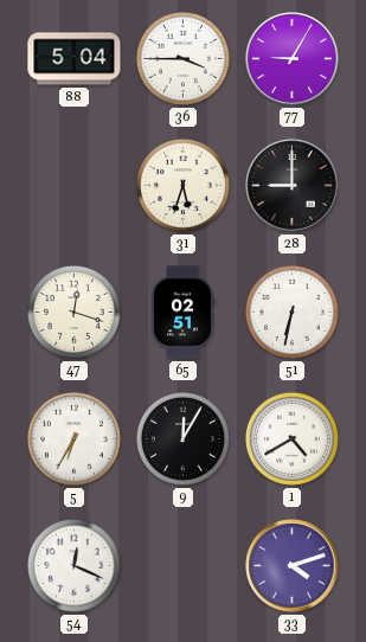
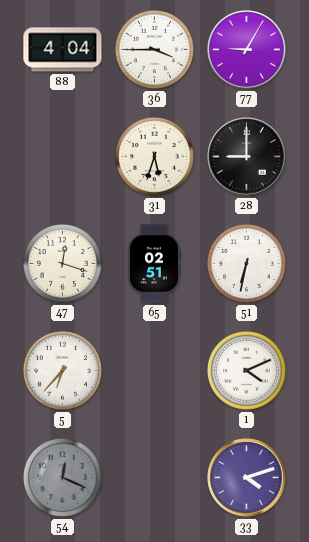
88: 5:04 -> 4:04 (63, 50)
5: 6:35 -> 6:37 (62, 370)
9: 12:05 -> none (182, 438)
1: 4:40 -> 4:11 (246, 370)
54 dial: white -> grey (62, 477)
